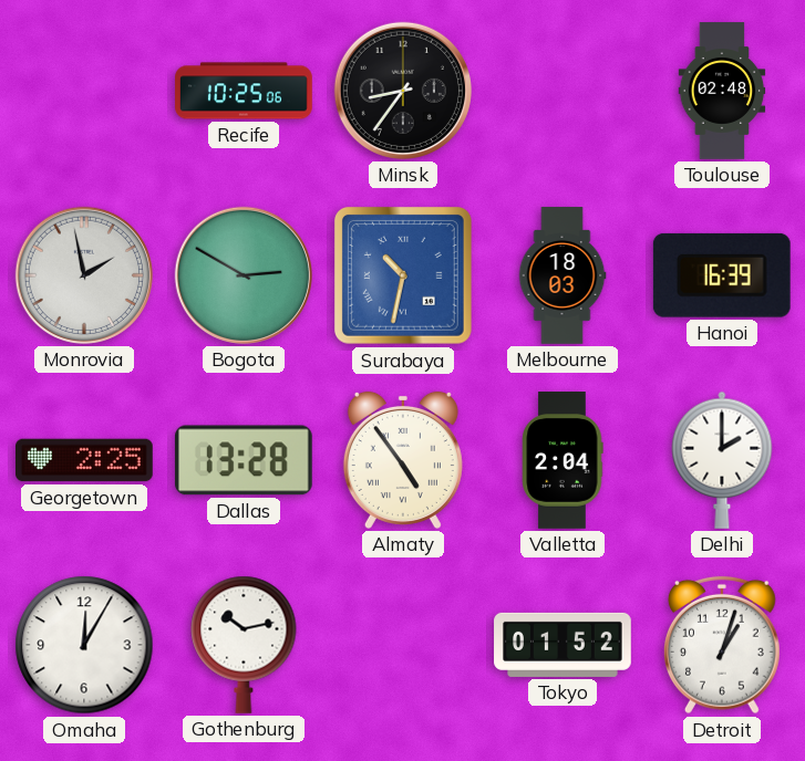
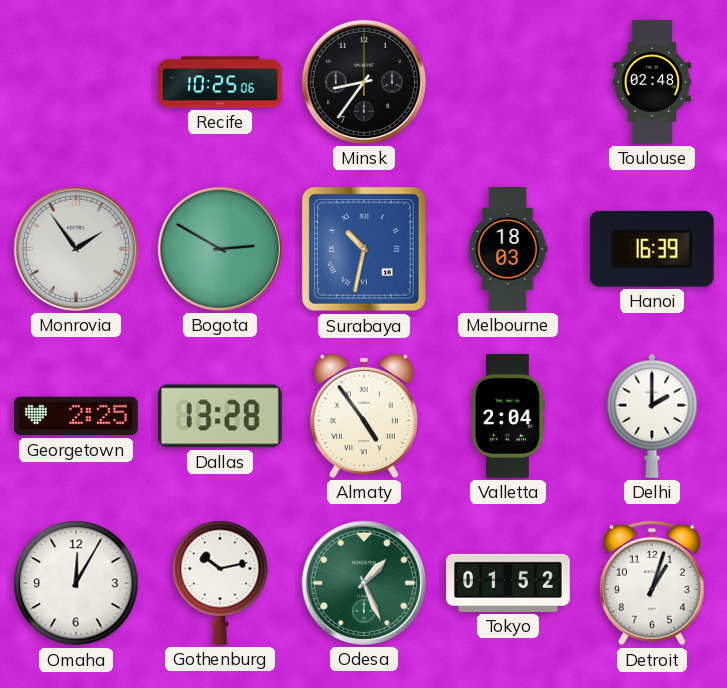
Monrovia: 1:58 -> 1:54 (76, 249)
Odesa: none -> 1:26 (364, 583)
